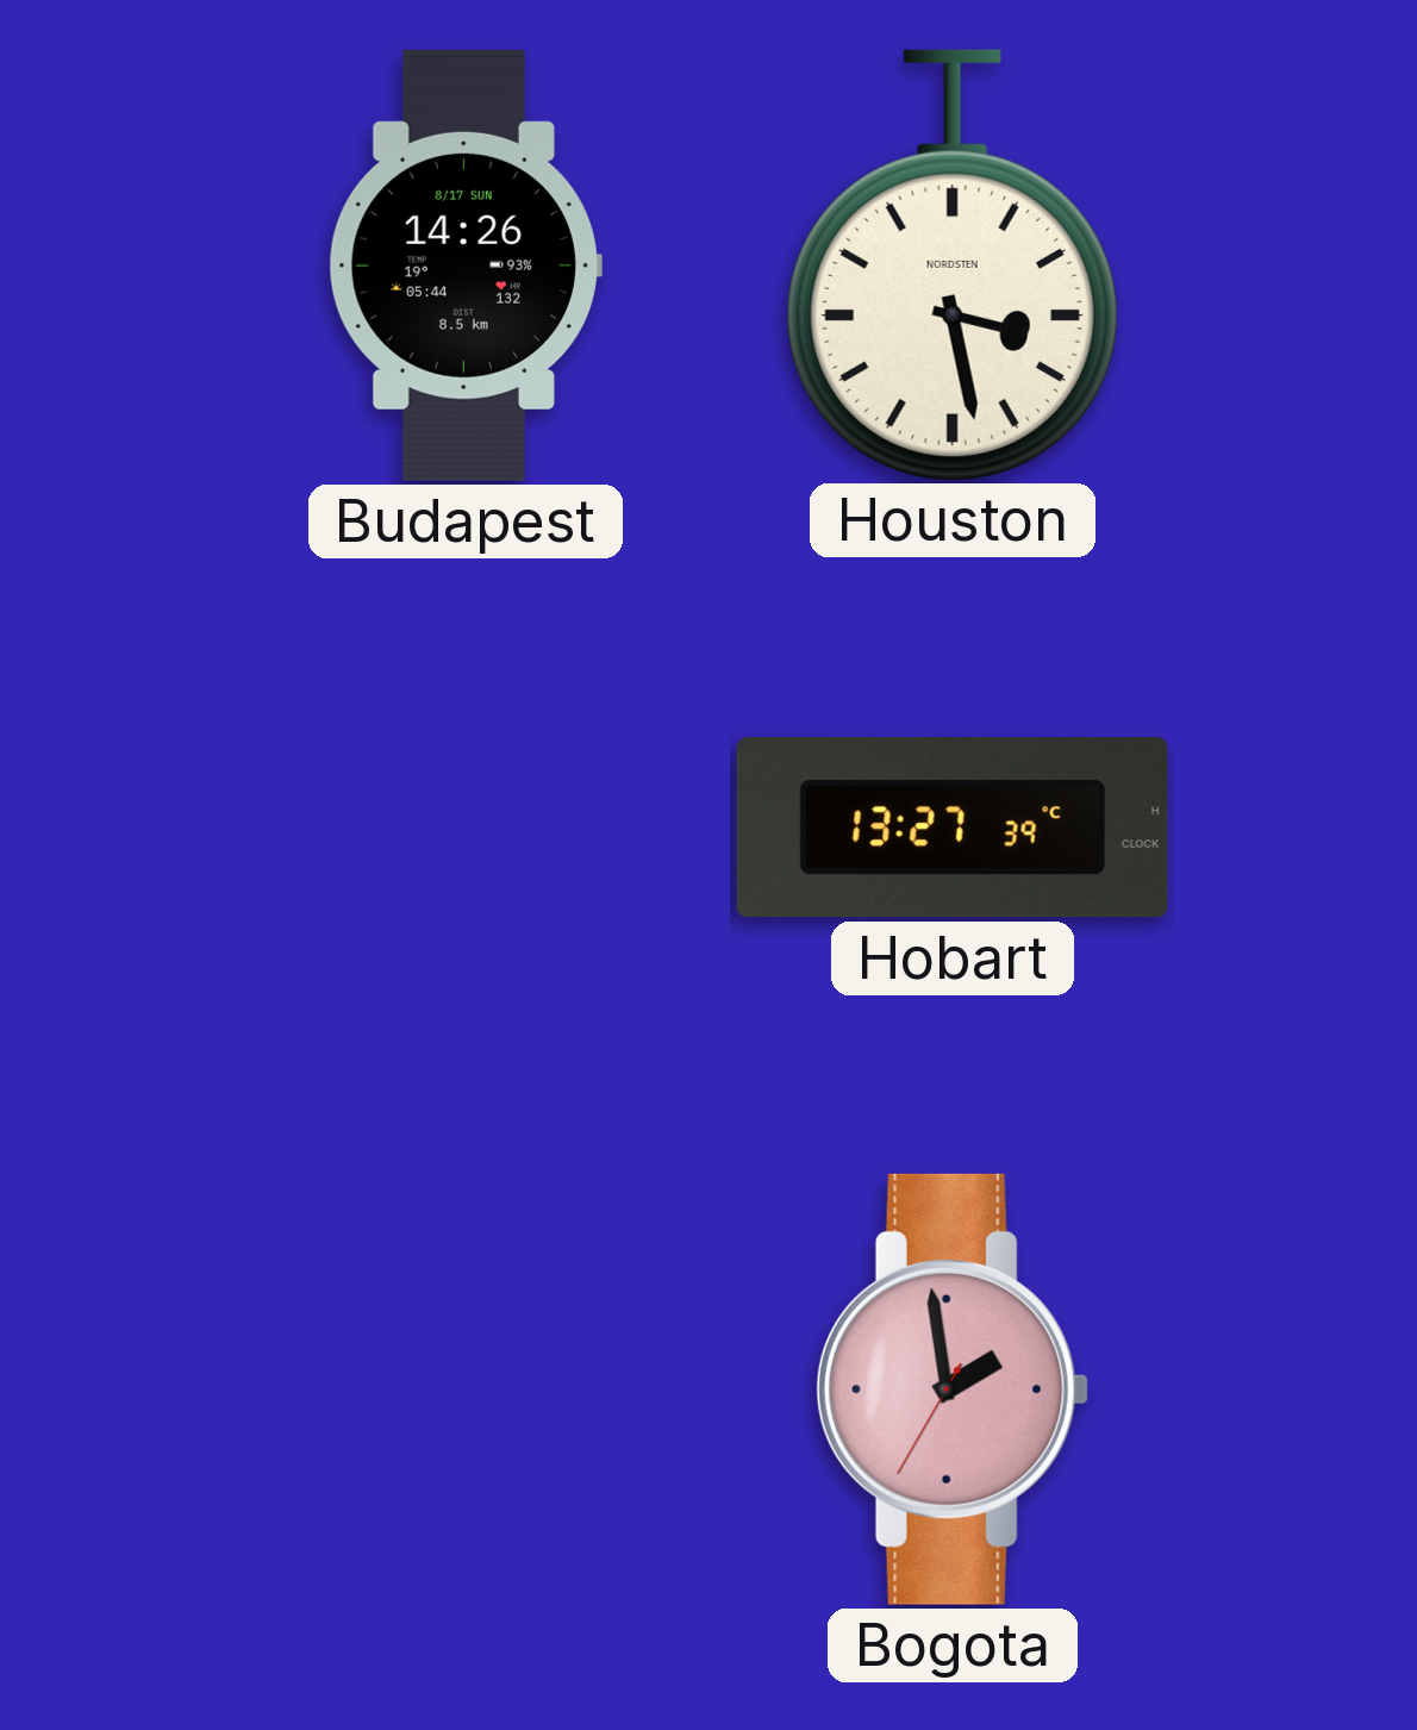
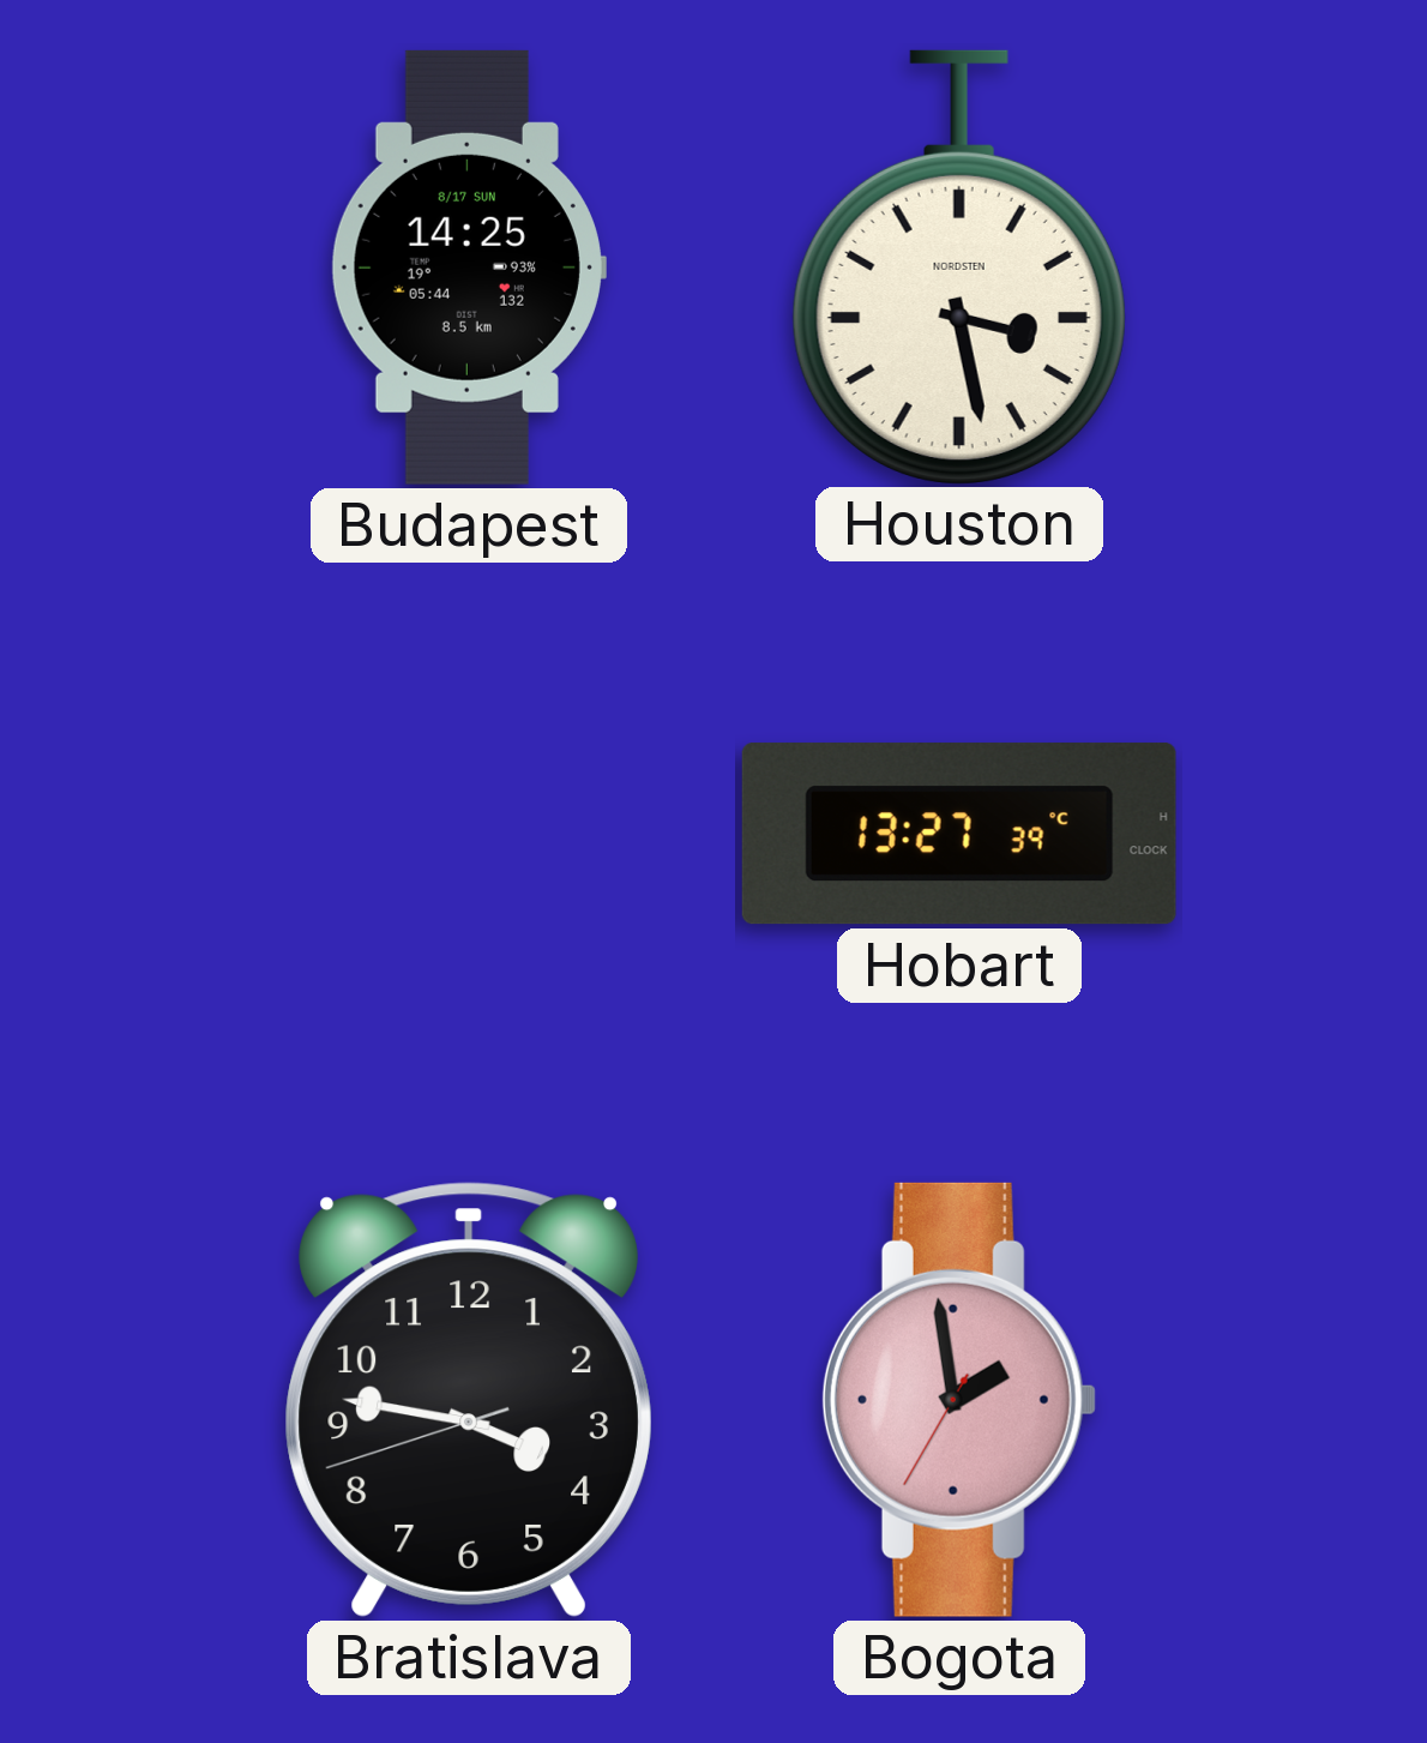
Budapest: 14:26 -> 14:25 (468, 268)
Bratislava: none -> 3:46 (469, 1400)
